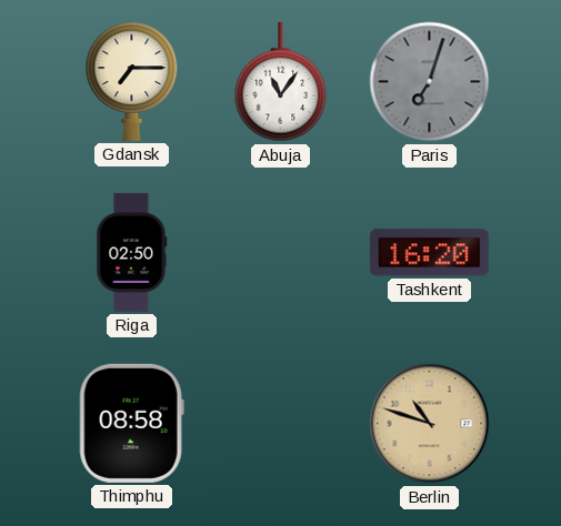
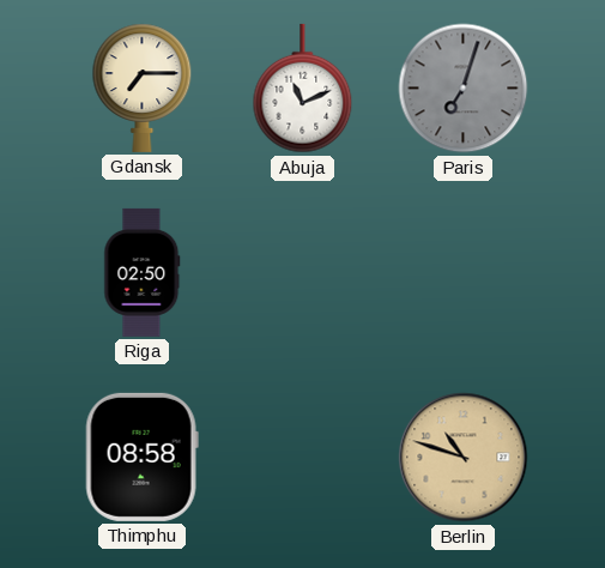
Abuja: 11:06 -> 11:11 (303, 89)
Tashkent: 16:20 -> none (429, 253)
